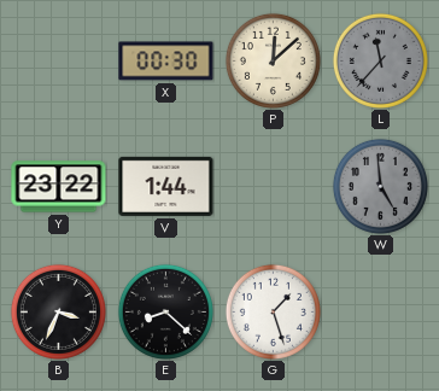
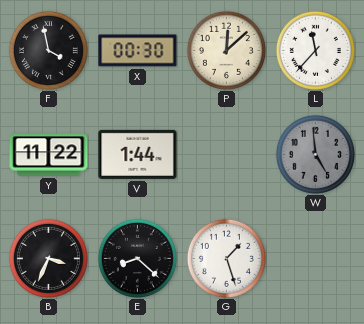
F: none -> 3:58 (48, 50)
L dial: grey -> white (315, 50)
Y: 23:22 -> 11:22 (49, 155)
